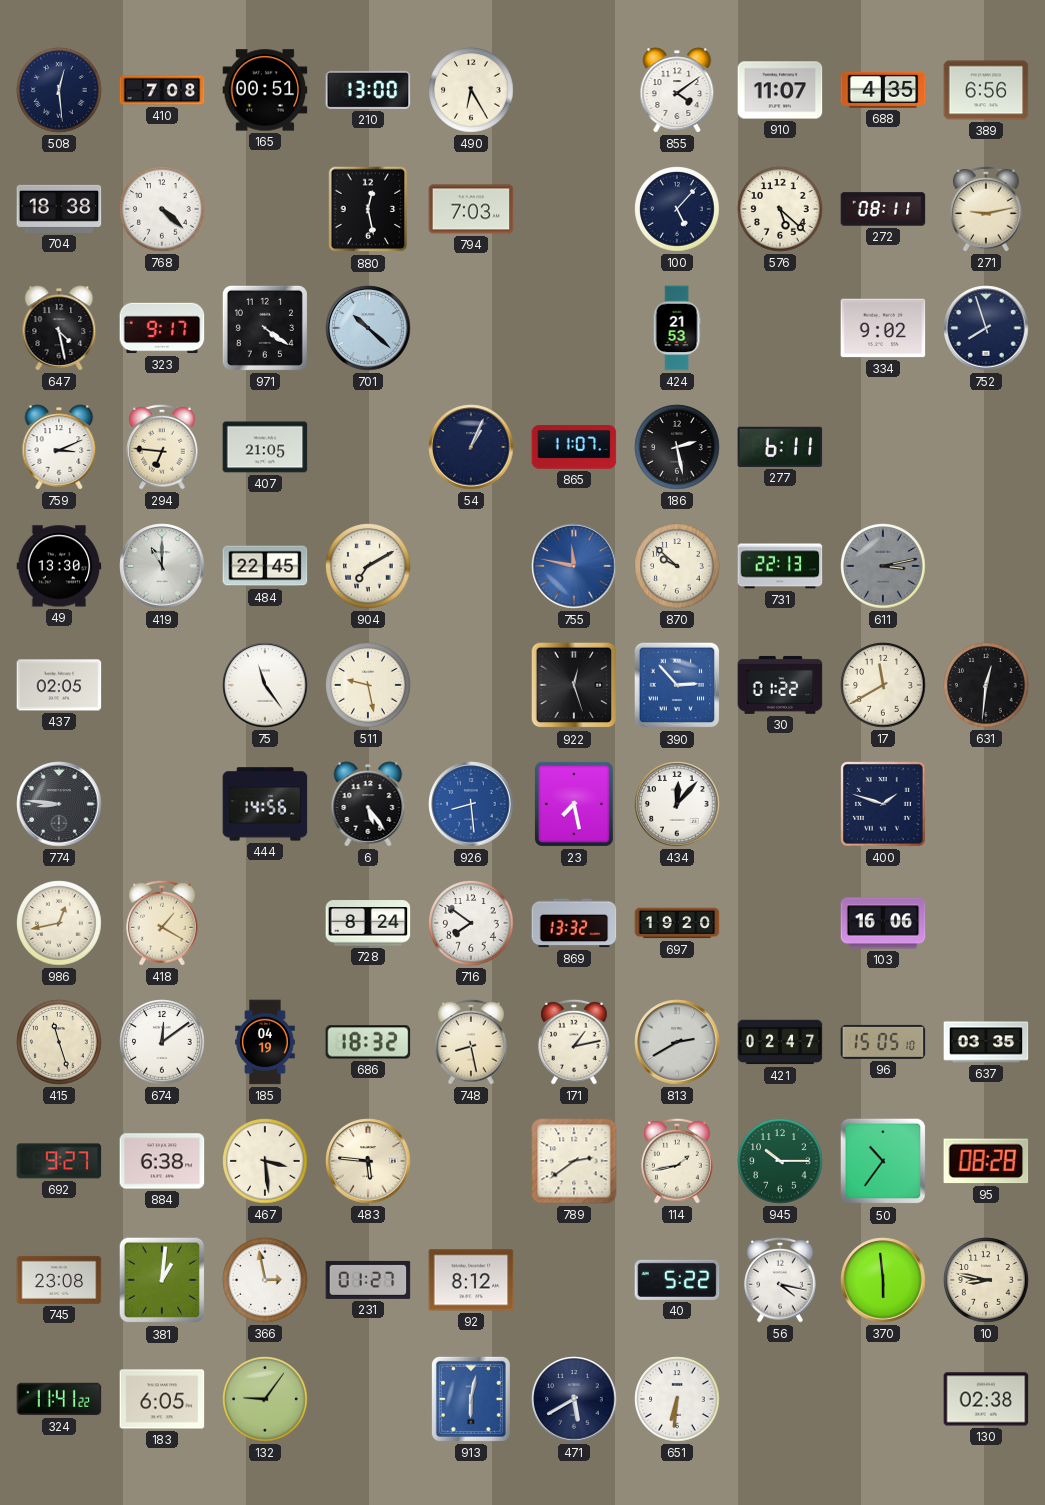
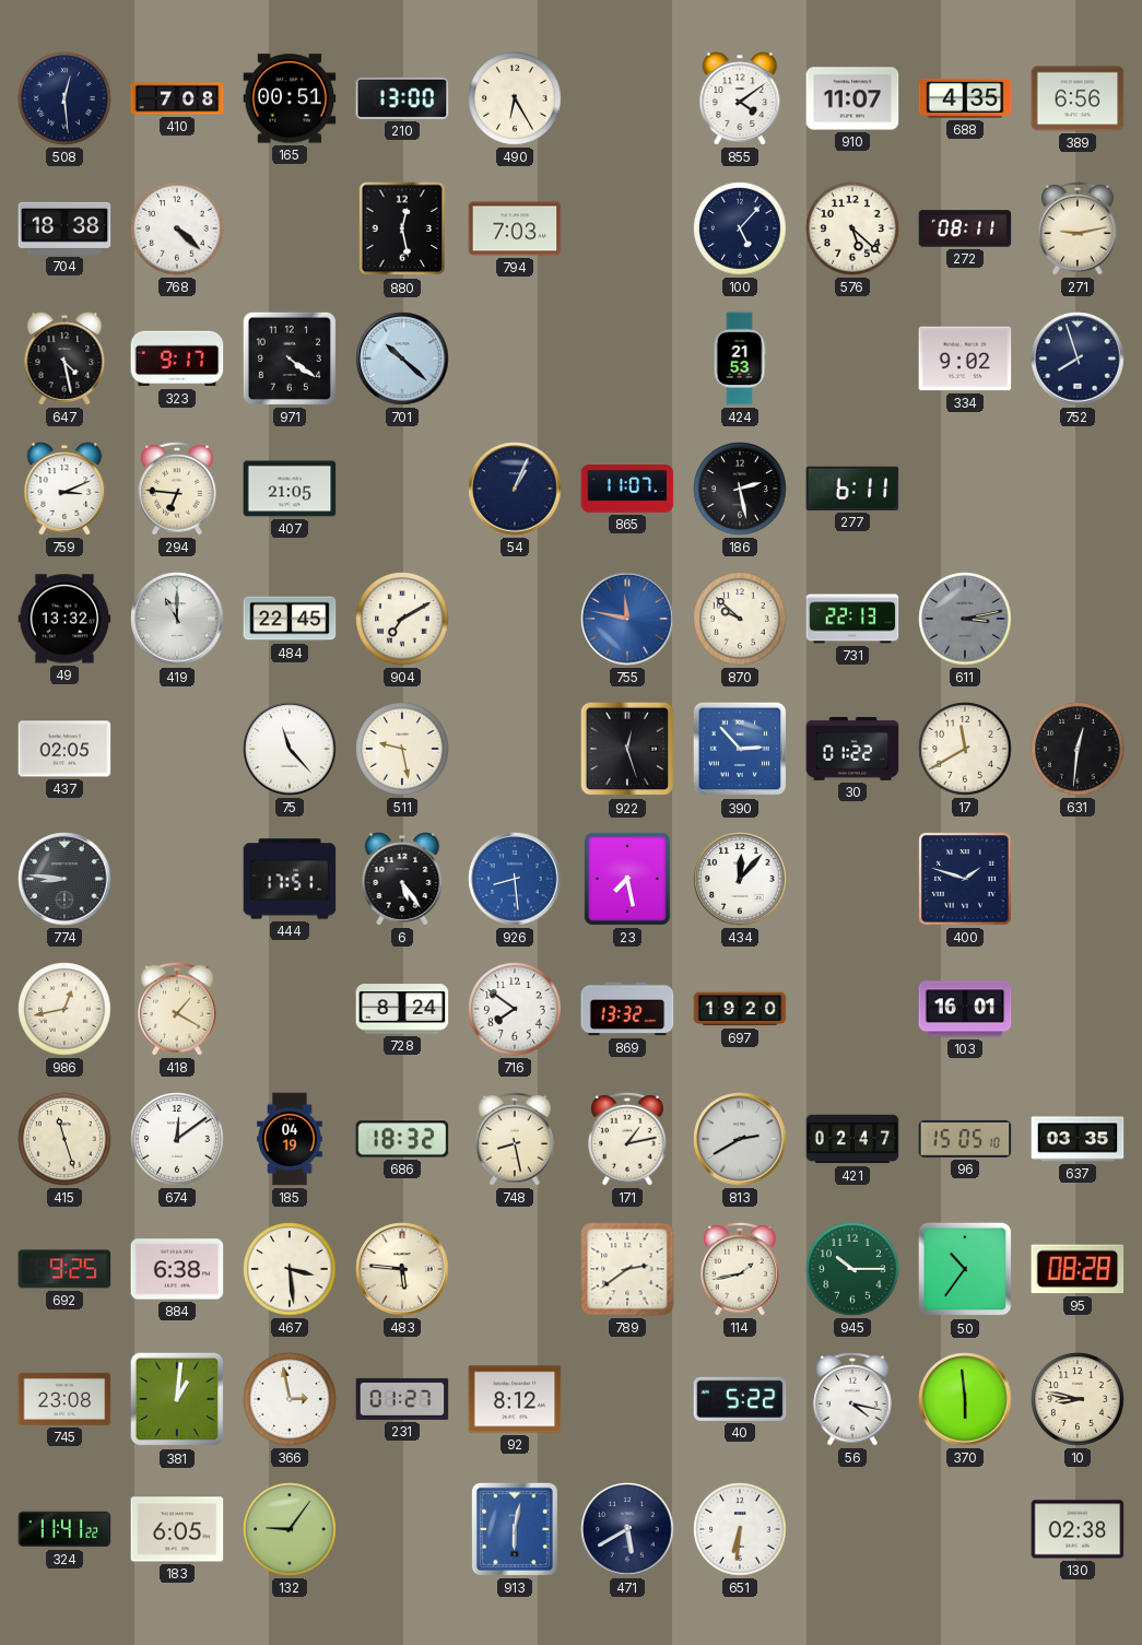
49: 13:30 -> 13:32 (64, 619)
75: 11:24 -> 11:23 (290, 749)
444: 14:56 -> 17:51 (290, 879)
103: 16:06 -> 16:01 (965, 1009)
692: 9:27 -> 9:25 (64, 1269)
